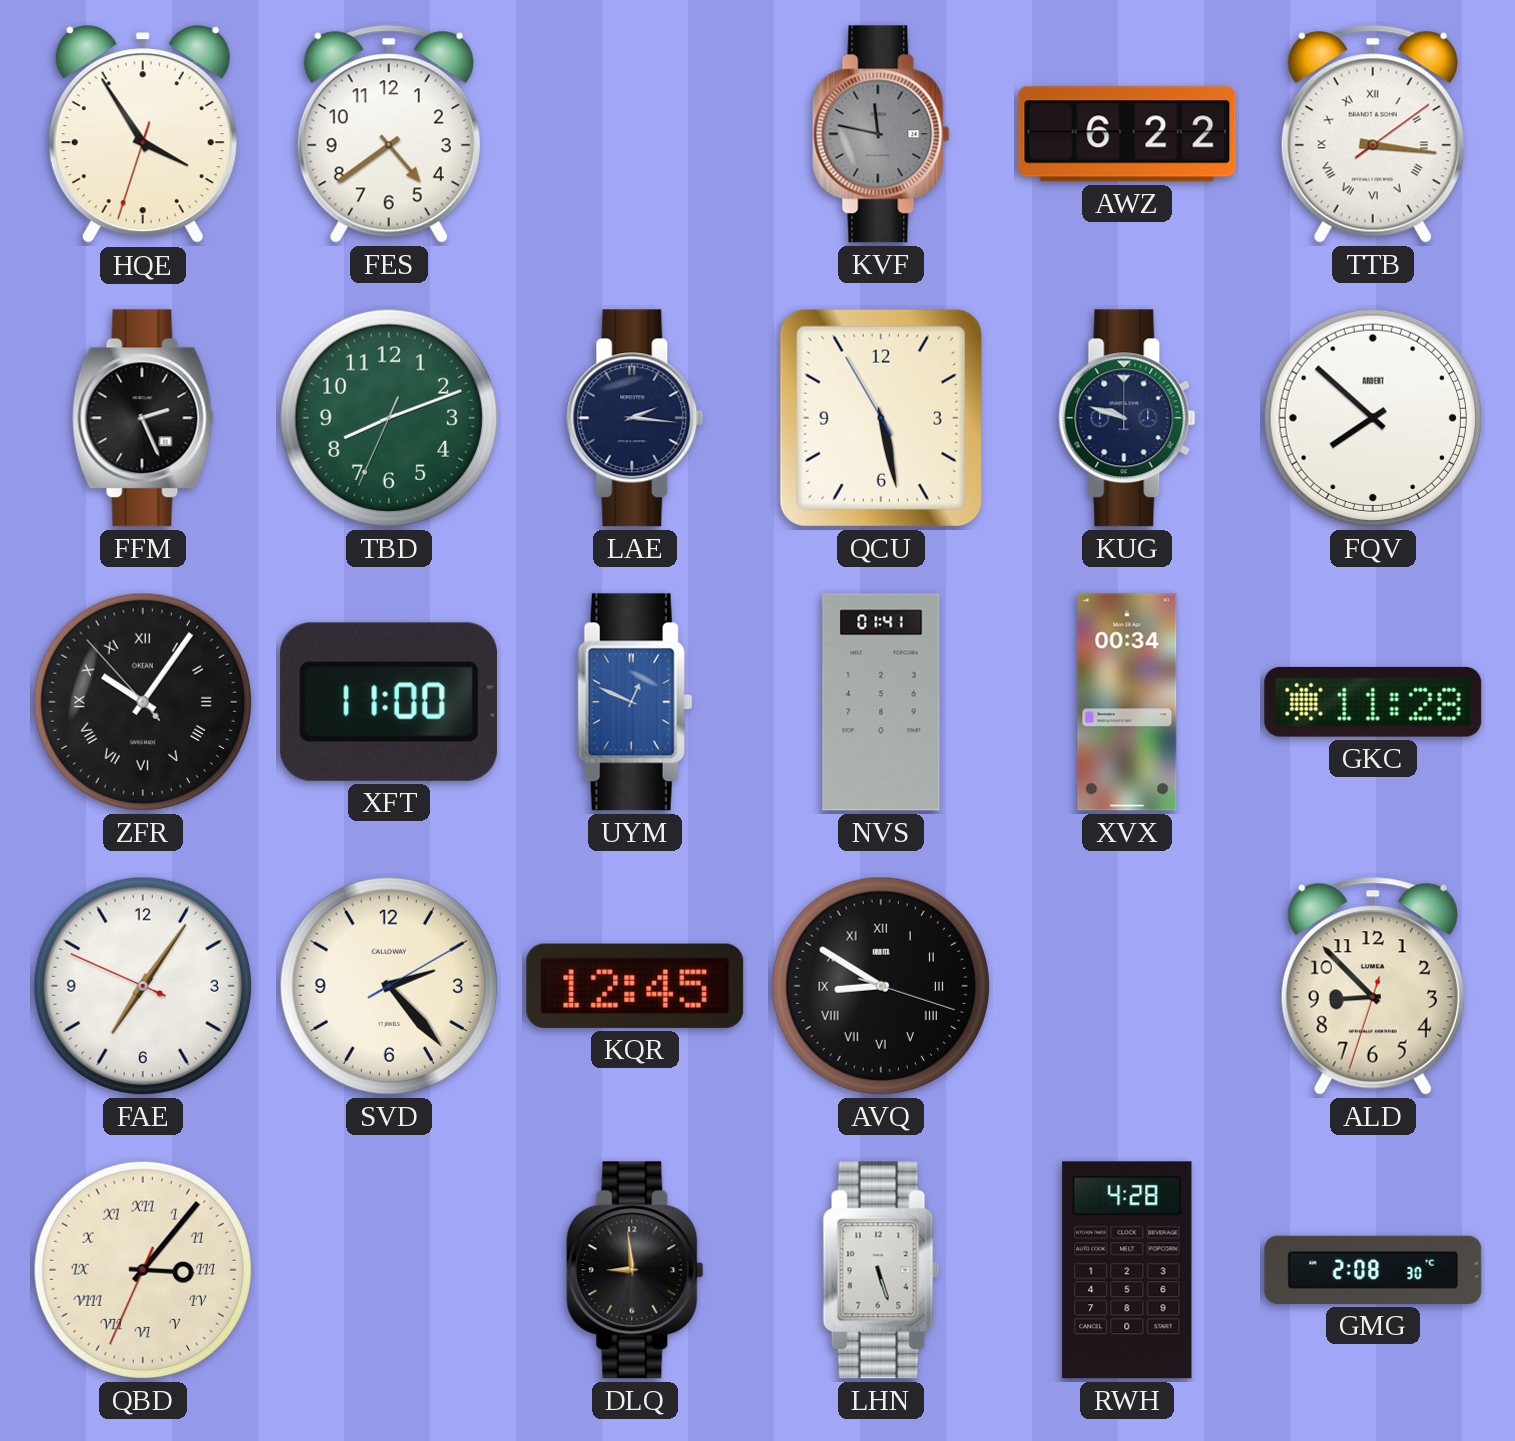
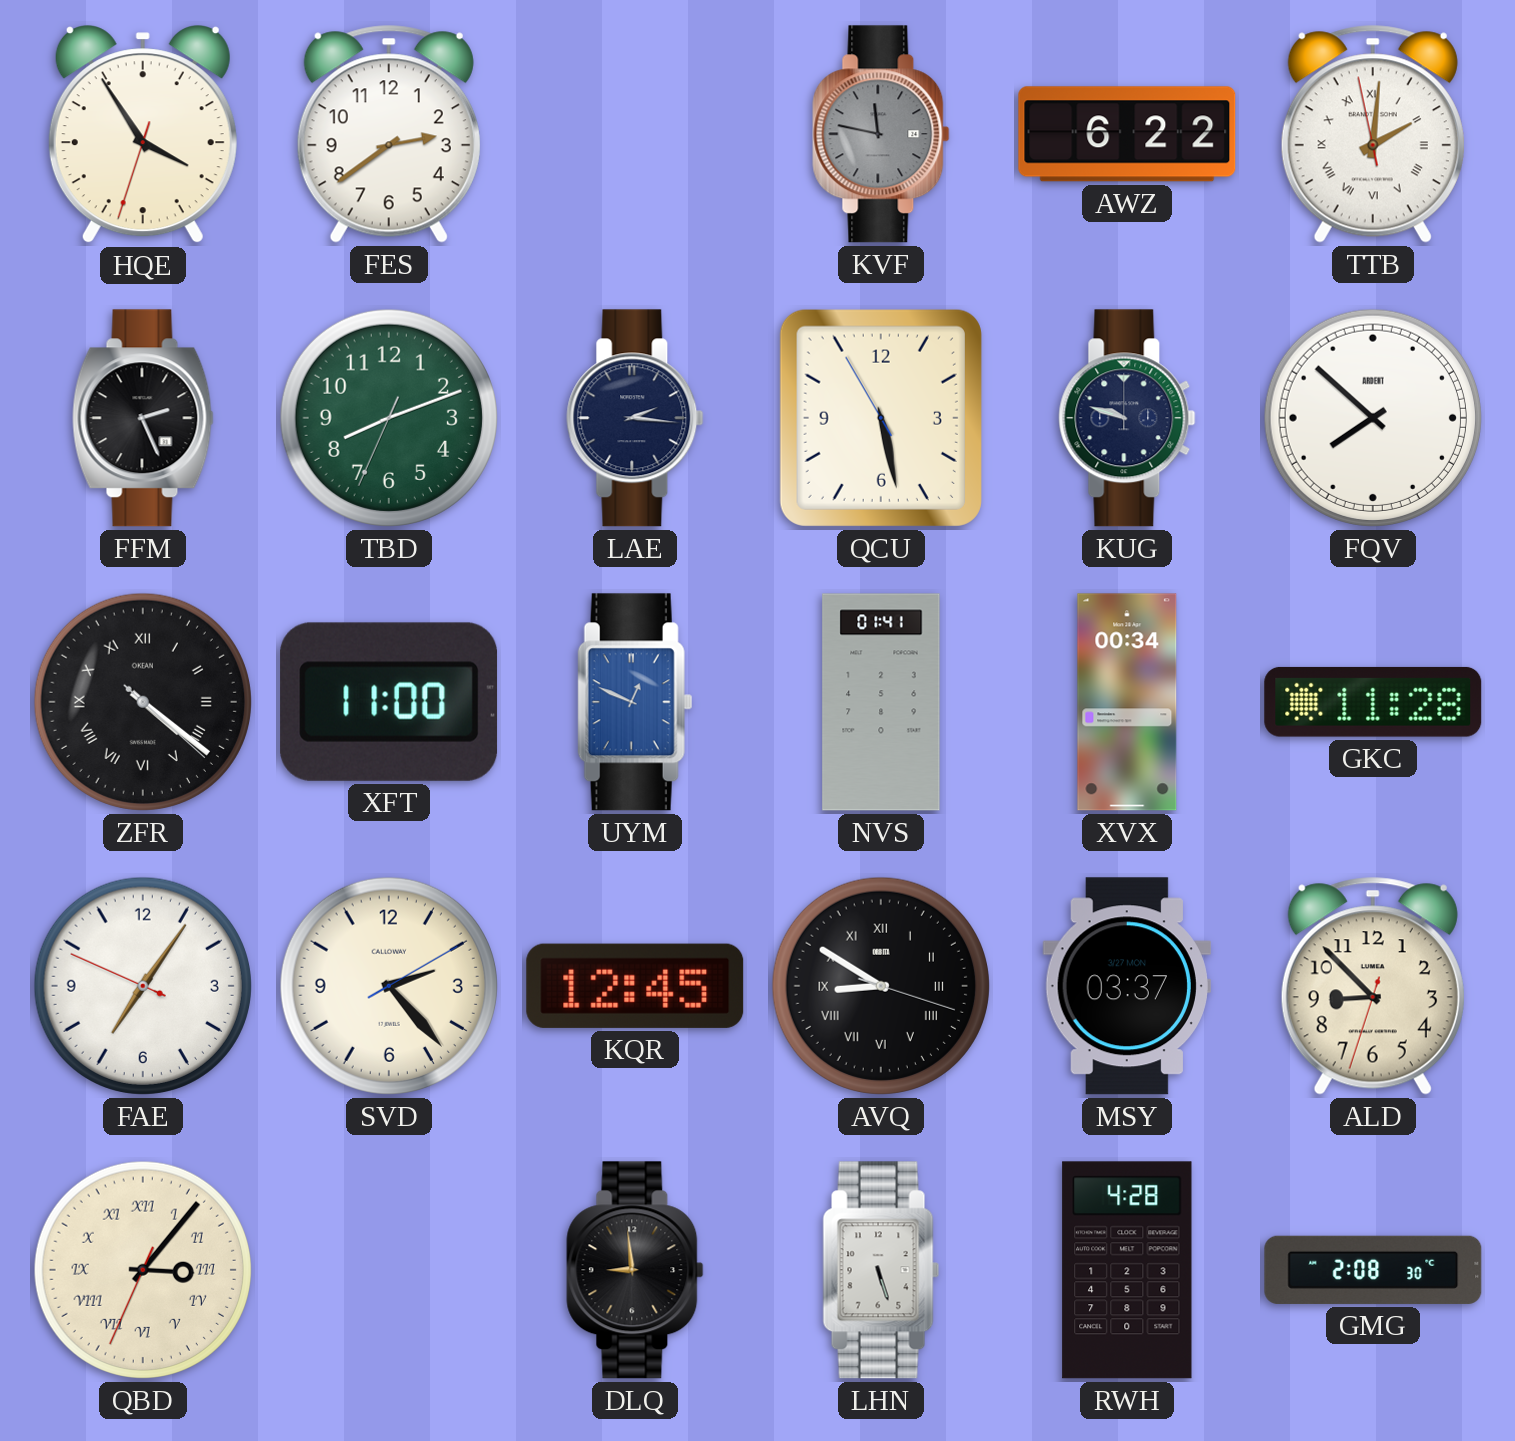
FES: 4:39 -> 2:39 (389, 134)
TTB: 3:16 -> 2:00 (1373, 134)
ZFR: 10:05 -> 4:21 (143, 702)
MSY: none -> 03:37 (1127, 986)
